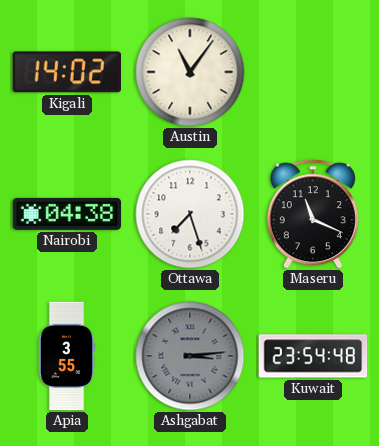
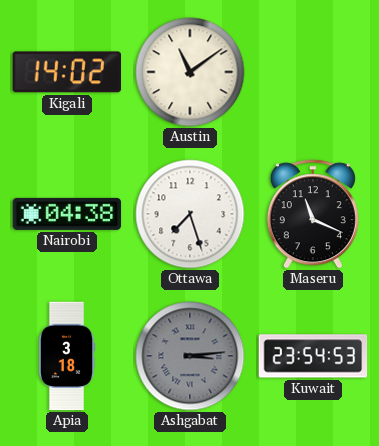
Austin: 11:06 -> 11:09 (190, 72)
Apia: 3:55 -> 3:18 (67, 356)
Kuwait: 23:54:48 -> 23:54:53 (313, 356)
